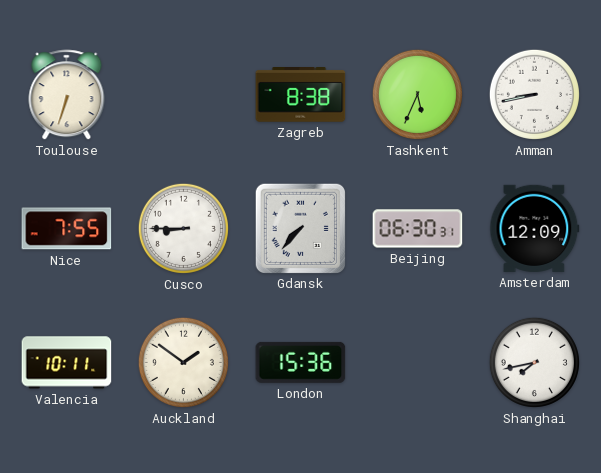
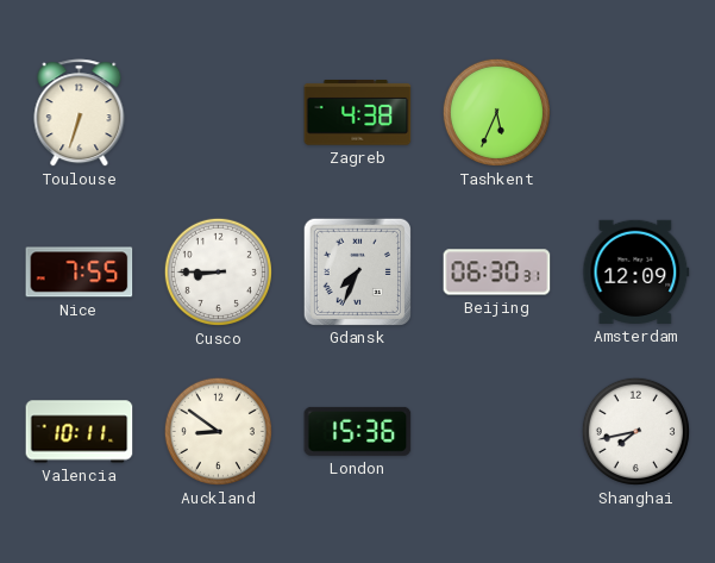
Zagreb: 8:38 -> 4:38 (358, 113)
Amman: 8:43 -> none (534, 94)
Gdansk: 7:37 -> 7:34 (357, 271)
Auckland: 1:51 -> 8:51 (218, 431)
